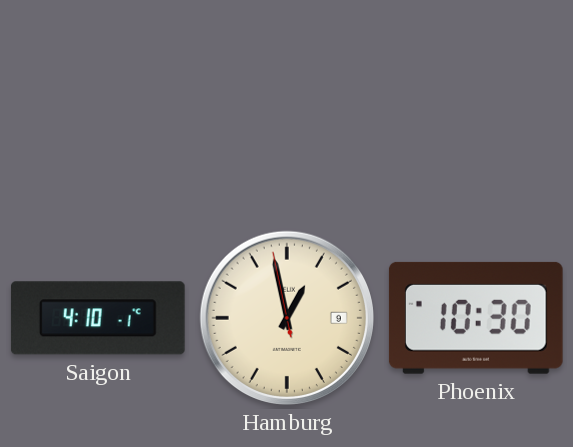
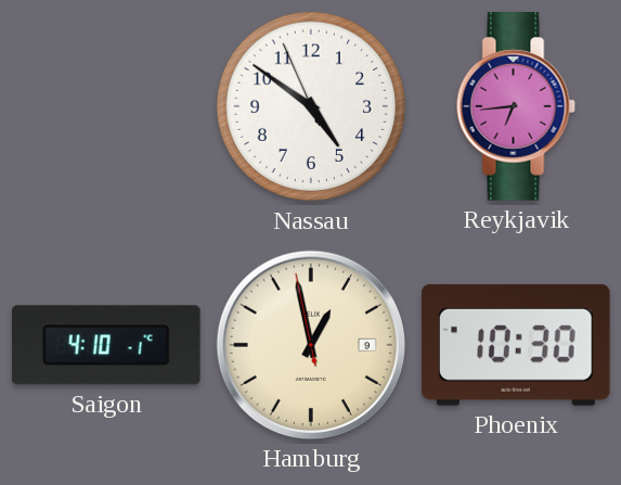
Nassau: none -> 4:50 (311, 106)
Reykjavik: none -> 6:44 (516, 107)
